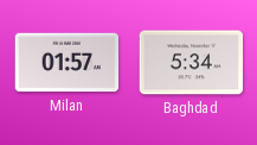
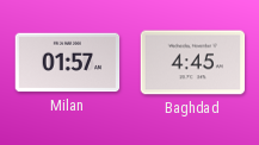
Baghdad: 5:34 -> 4:45 (193, 63)
